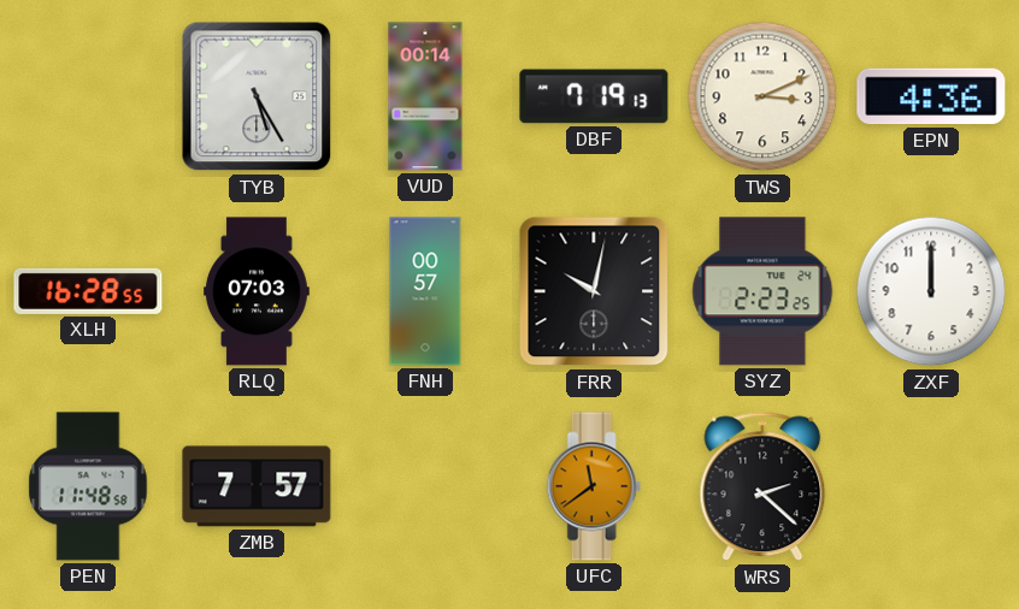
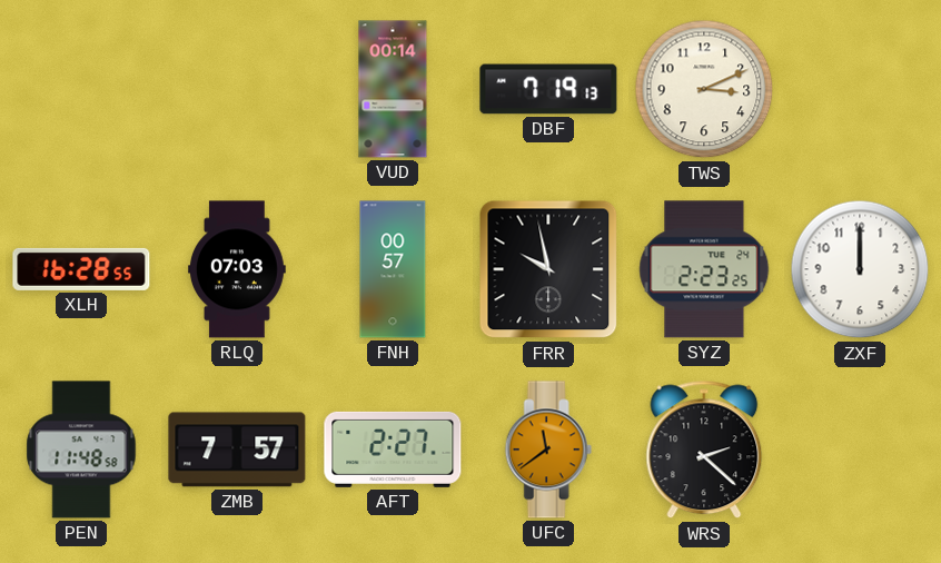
TYB: 5:25 -> none (257, 96)
EPN: 4:36 -> none (931, 96)
FRR: 10:02 -> 9:58 (548, 269)
AFT: none -> 2:27 (393, 450)
